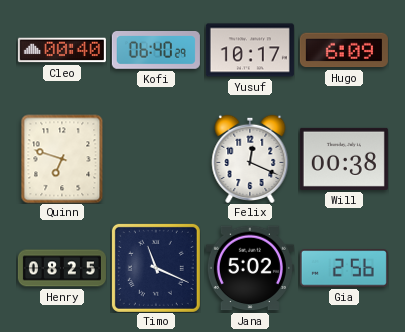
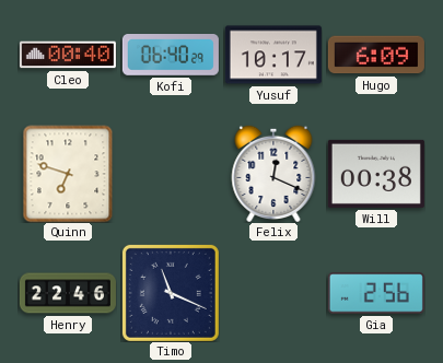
Henry: 08:25 -> 22:46 (68, 293)
Jana: 5:02 -> none (250, 268)
